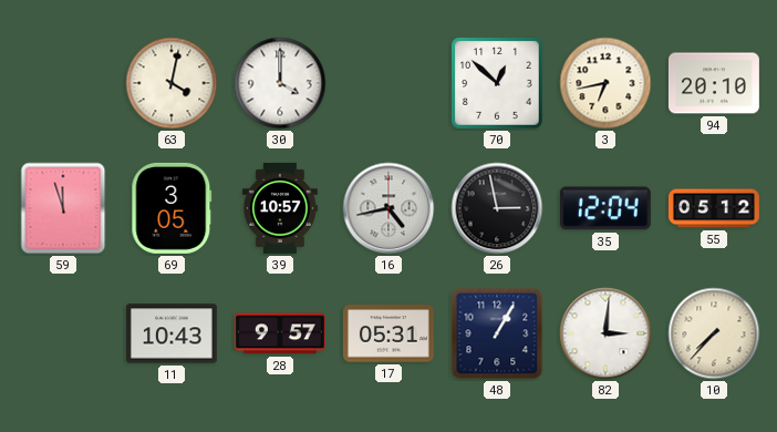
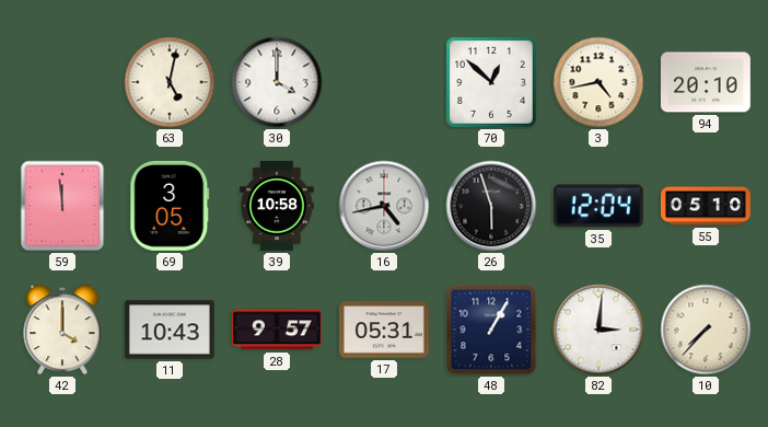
63: 4:02 -> 5:02 (170, 82)
3: 6:43 -> 4:43 (598, 82)
59: 11:57 -> 11:59 (62, 206)
39: 10:57 -> 10:58 (277, 206)
26: 2:58 -> 5:57 (491, 206)
55: 05:12 -> 05:10 (707, 206)
42: none -> 4:00 (62, 330)
